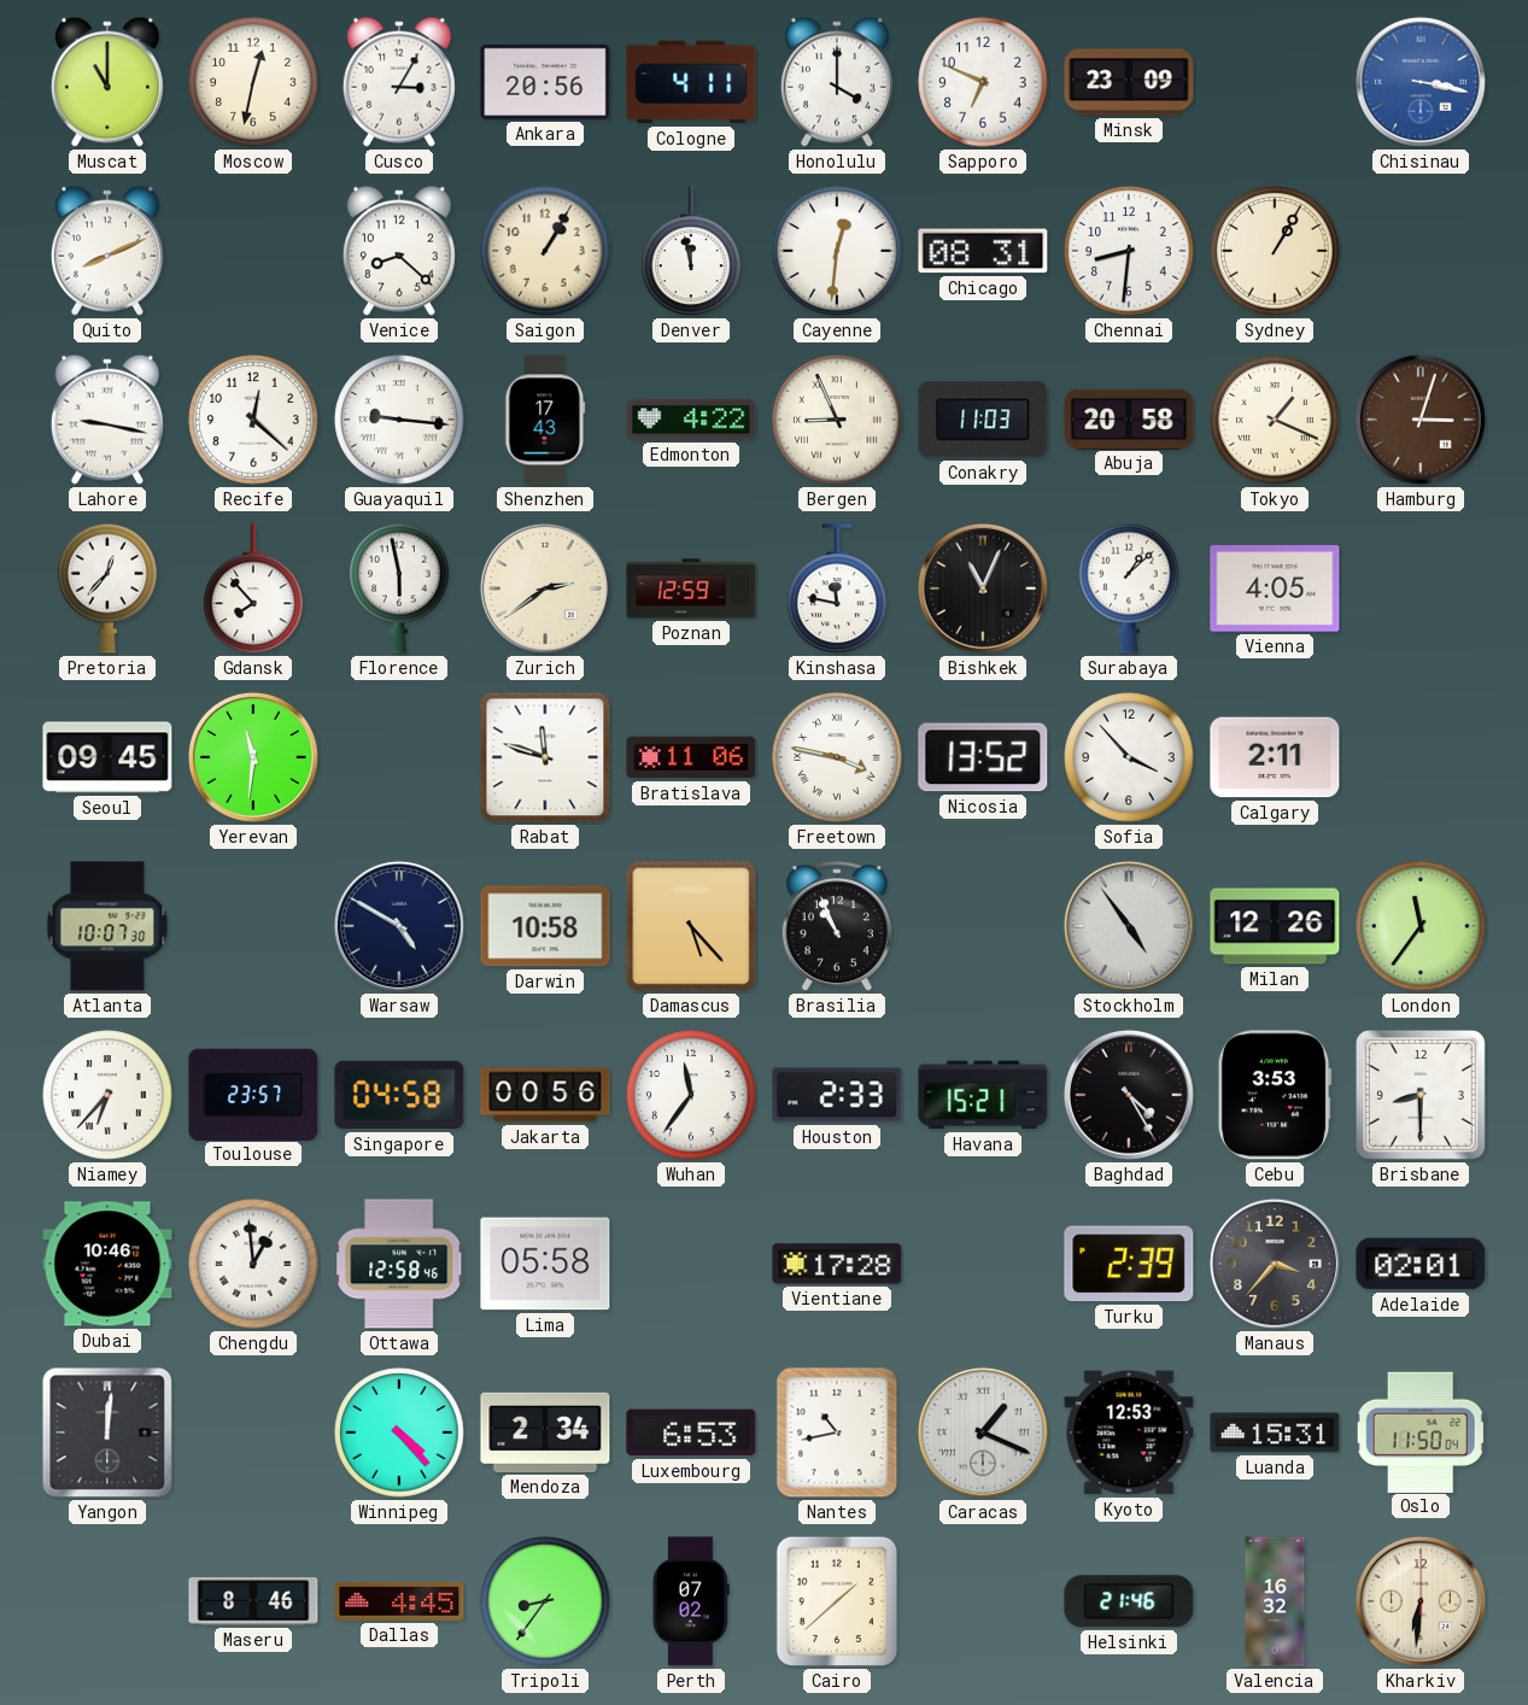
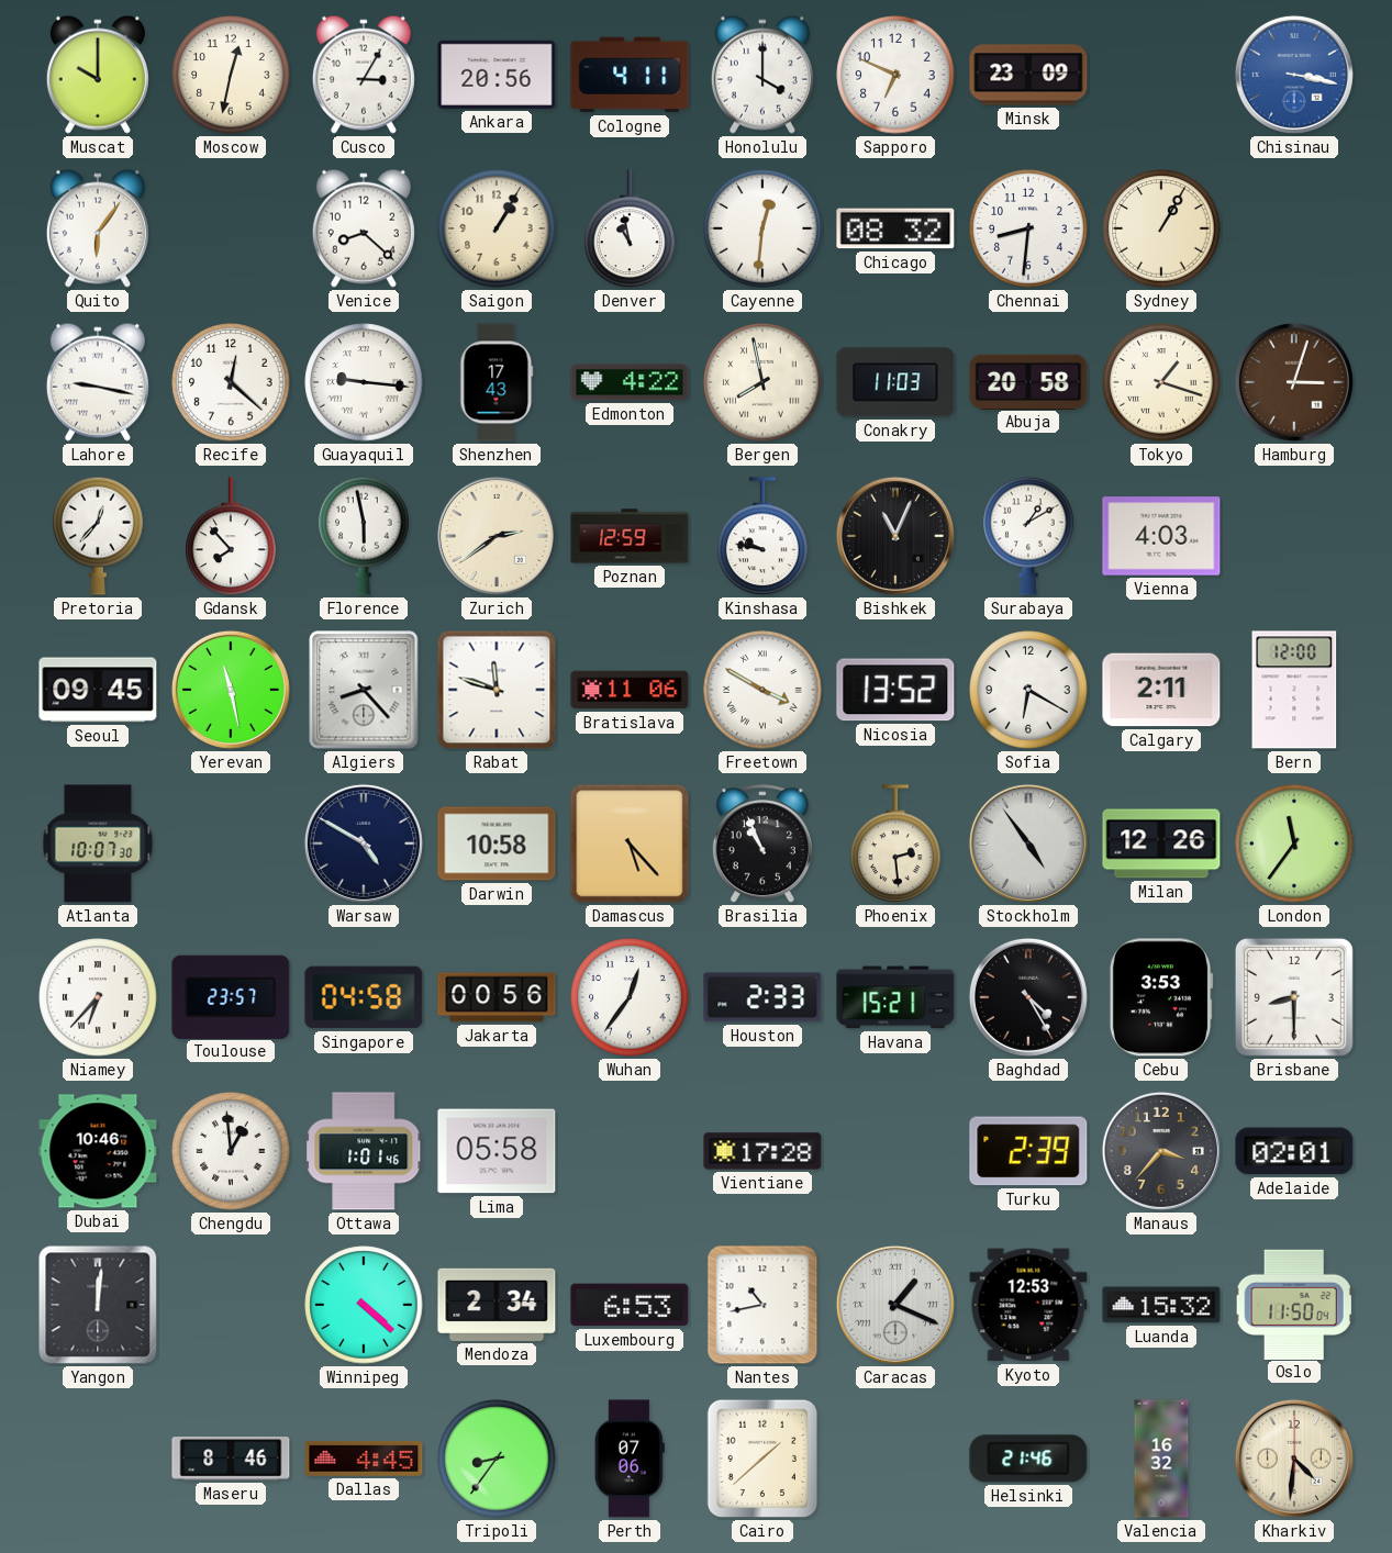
Muscat: 11:00 -> 10:00 (98, 75)
Quito: 8:11 -> 6:06 (98, 228)
Denver: 11:58 -> 10:58 (630, 230)
Chicago: 08:31 -> 08:32 (895, 228)
Bergen: 8:56 -> 7:58 (762, 382)
Tokyo: 1:19 -> 1:18 (1161, 382)
Kinshasa: 11:47 -> 9:47 (762, 537)
Surabaya: 1:08 -> 1:10 (1028, 536)
Vienna: 4:05 -> 4:03 (1161, 536)
Yerevan: 11:31 -> 11:28 (231, 690)
Algiers: none -> 8:23 (364, 690)
Freetown: 3:47 -> 3:50 (762, 690)
Sofia: 3:53 -> 6:20 (1028, 690)
Bern: none -> 12:00 (1294, 690)
Phoenix: none -> 2:29 (895, 845)
Wuhan: 11:36 -> 12:36 (630, 997)
Ottawa: 12:58 -> 1:01 (365, 1151)
Winnipeg: 4:23 -> 4:22 (364, 1305)
Luanda: 15:31 -> 15:32 (1161, 1305)
Perth: 07:02 -> 07:06 (630, 1459)
Kharkiv: 6:31 -> 4:31 (1294, 1459)
